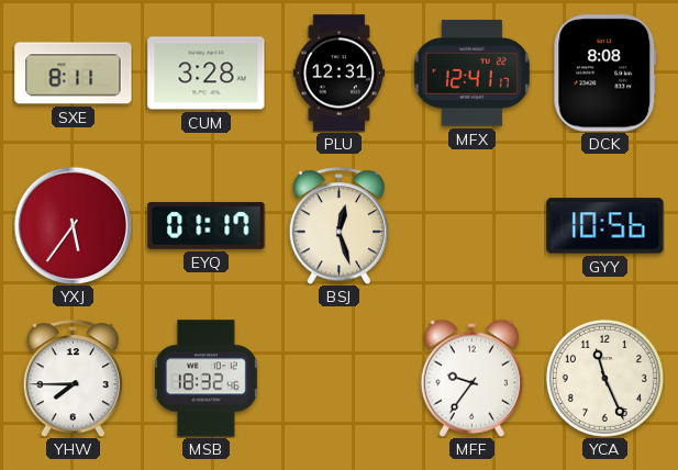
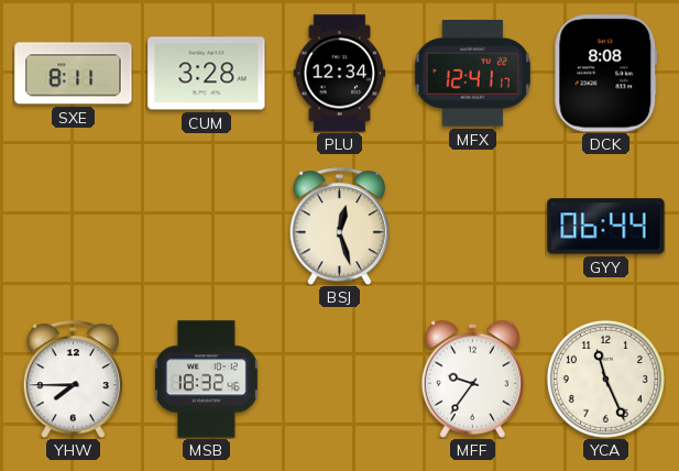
PLU: 12:31 -> 12:34 (340, 74)
YXJ: 5:36 -> none (73, 225)
EYQ: 01:17 -> none (207, 226)
GYY: 10:56 -> 06:44 (606, 227)
